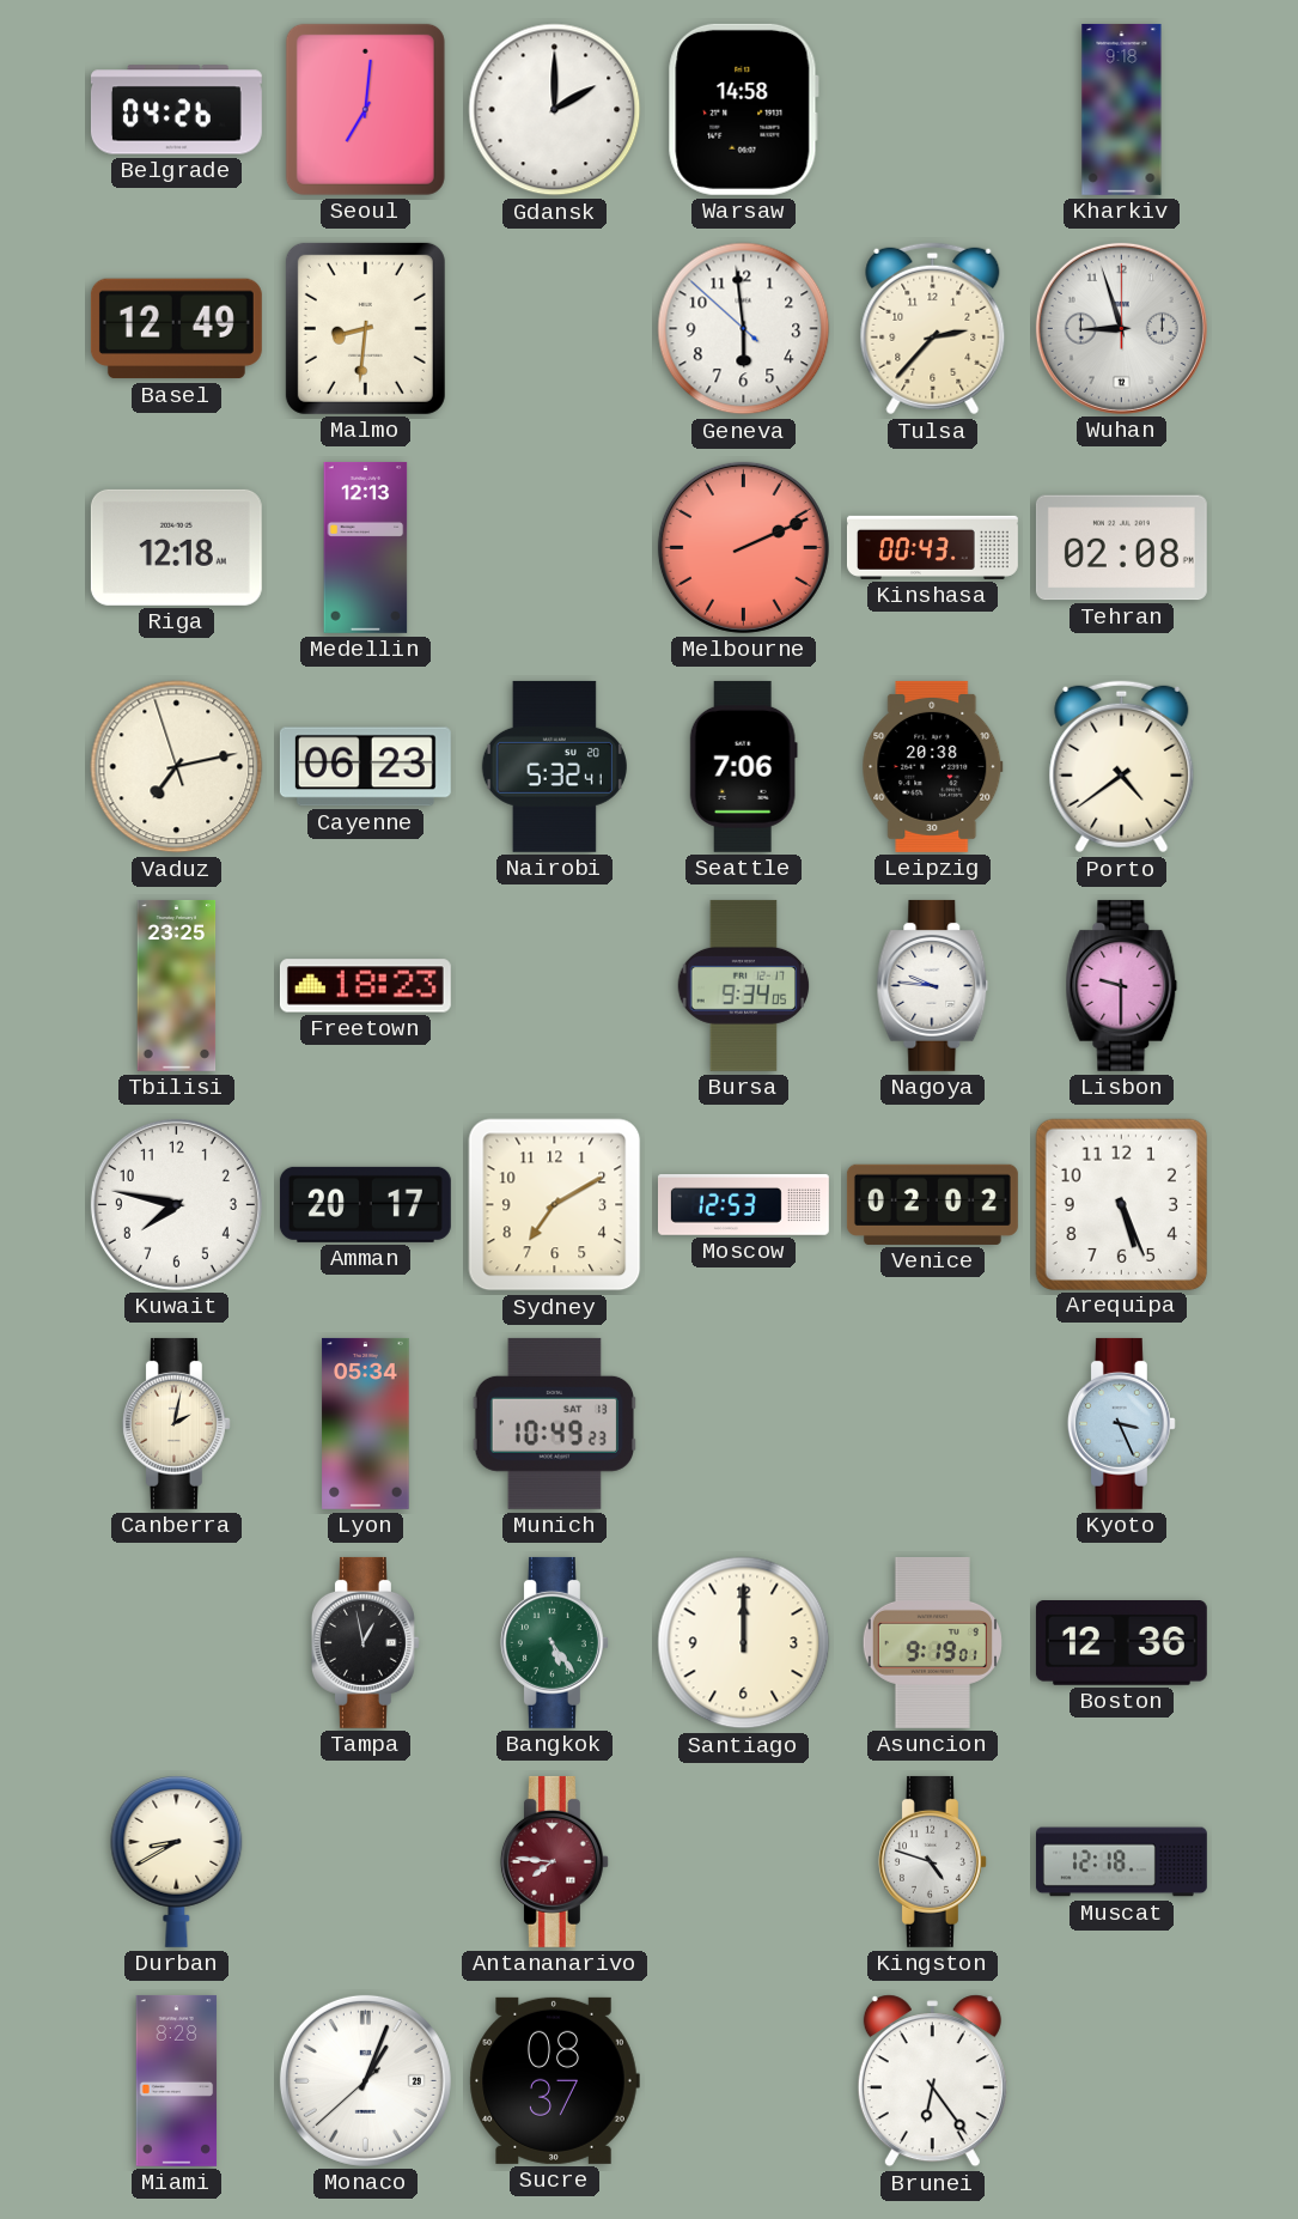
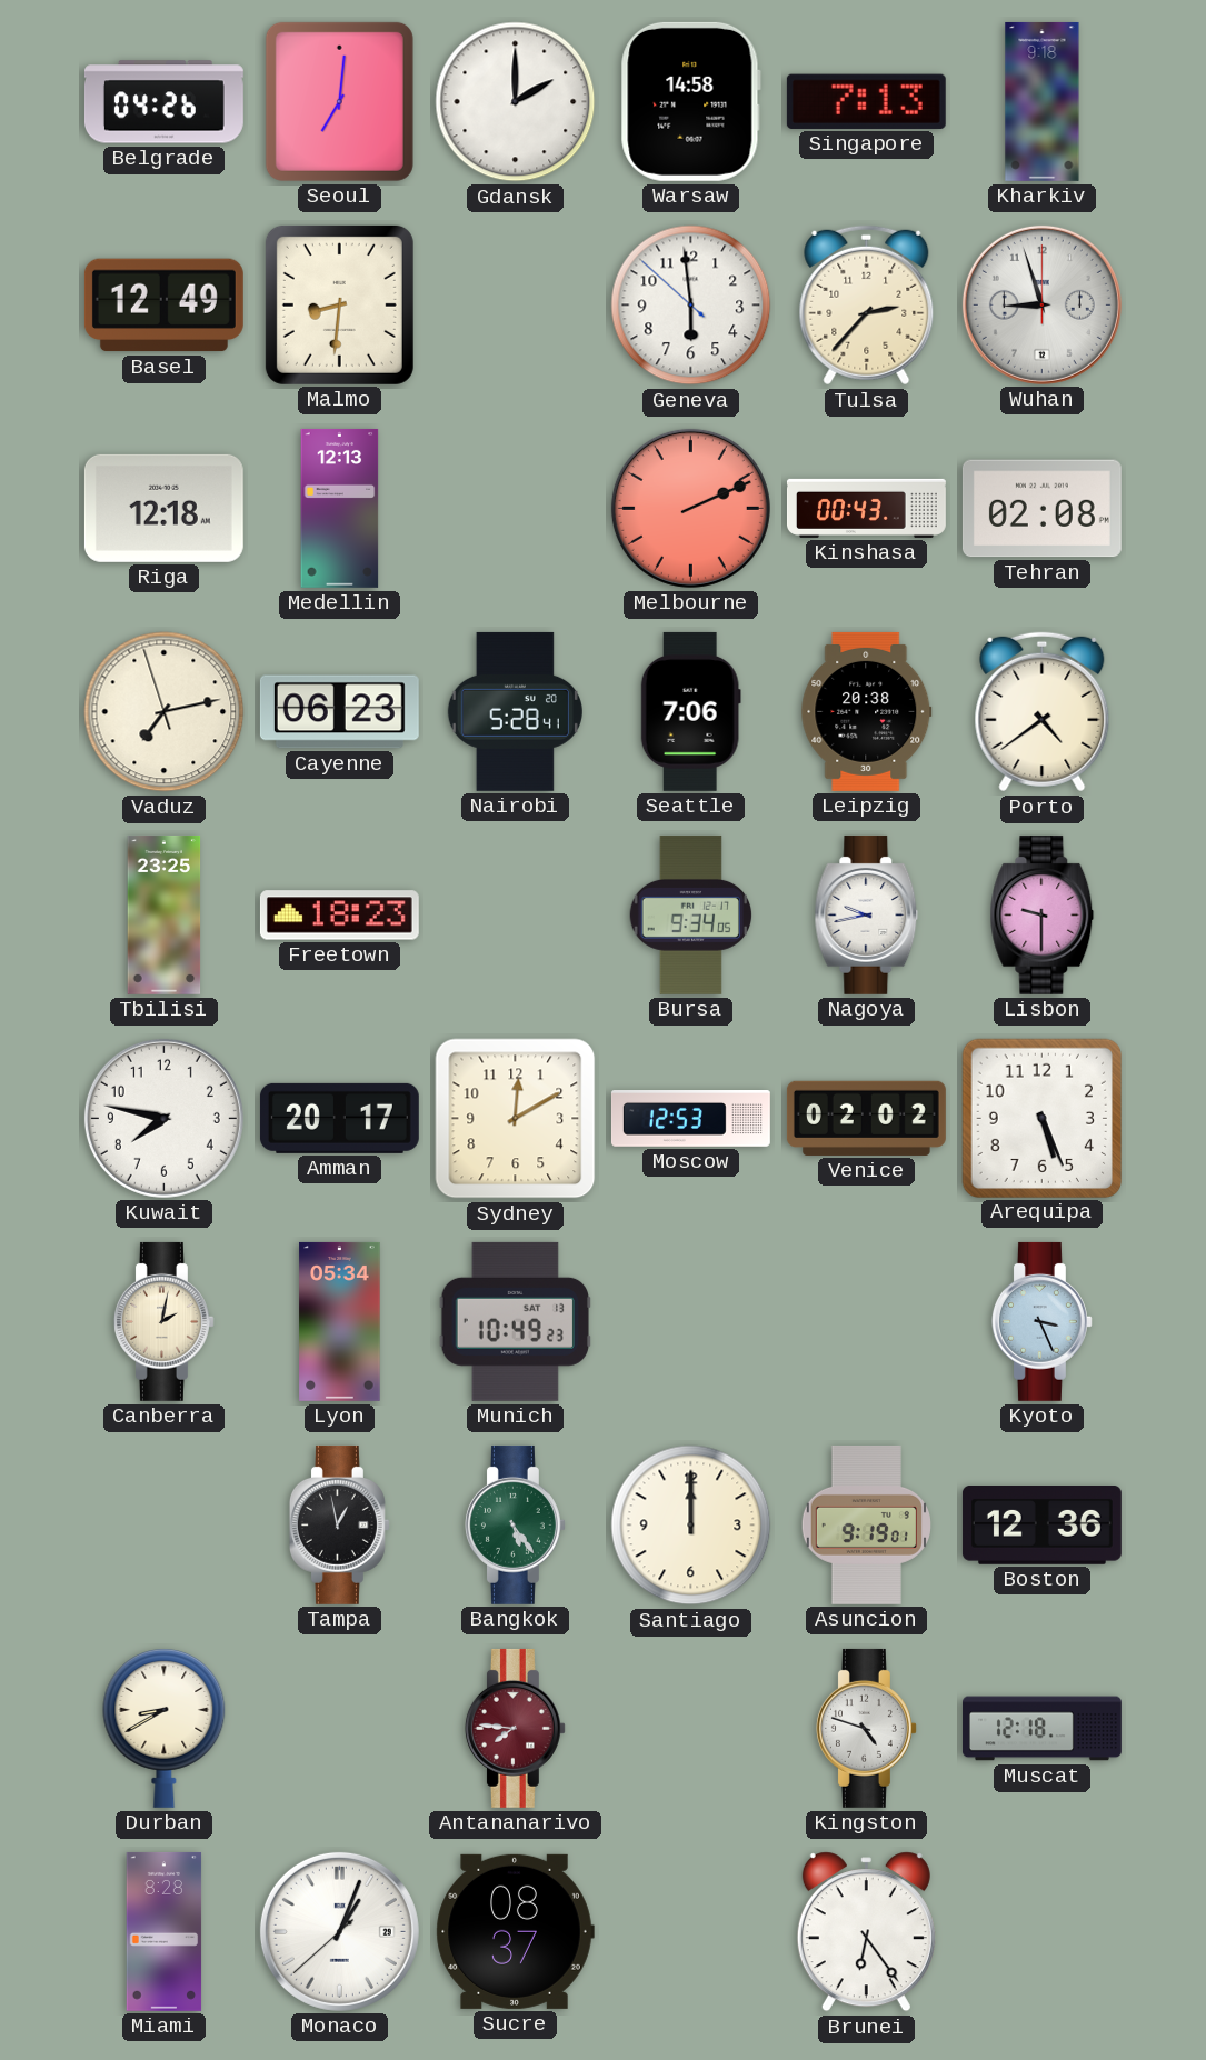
Singapore: none -> 7:13 (866, 101)
Nairobi: 5:32 -> 5:28 (515, 711)
Nagoya: 9:46 -> 9:43 (867, 914)
Sydney: 7:10 -> 12:10 (516, 1119)
